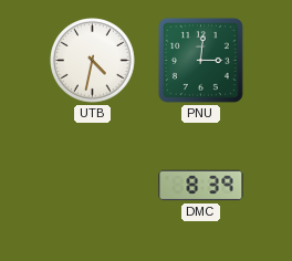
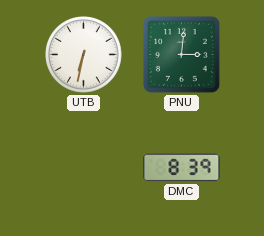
UTB: 4:32 -> 6:32 (84, 55)
